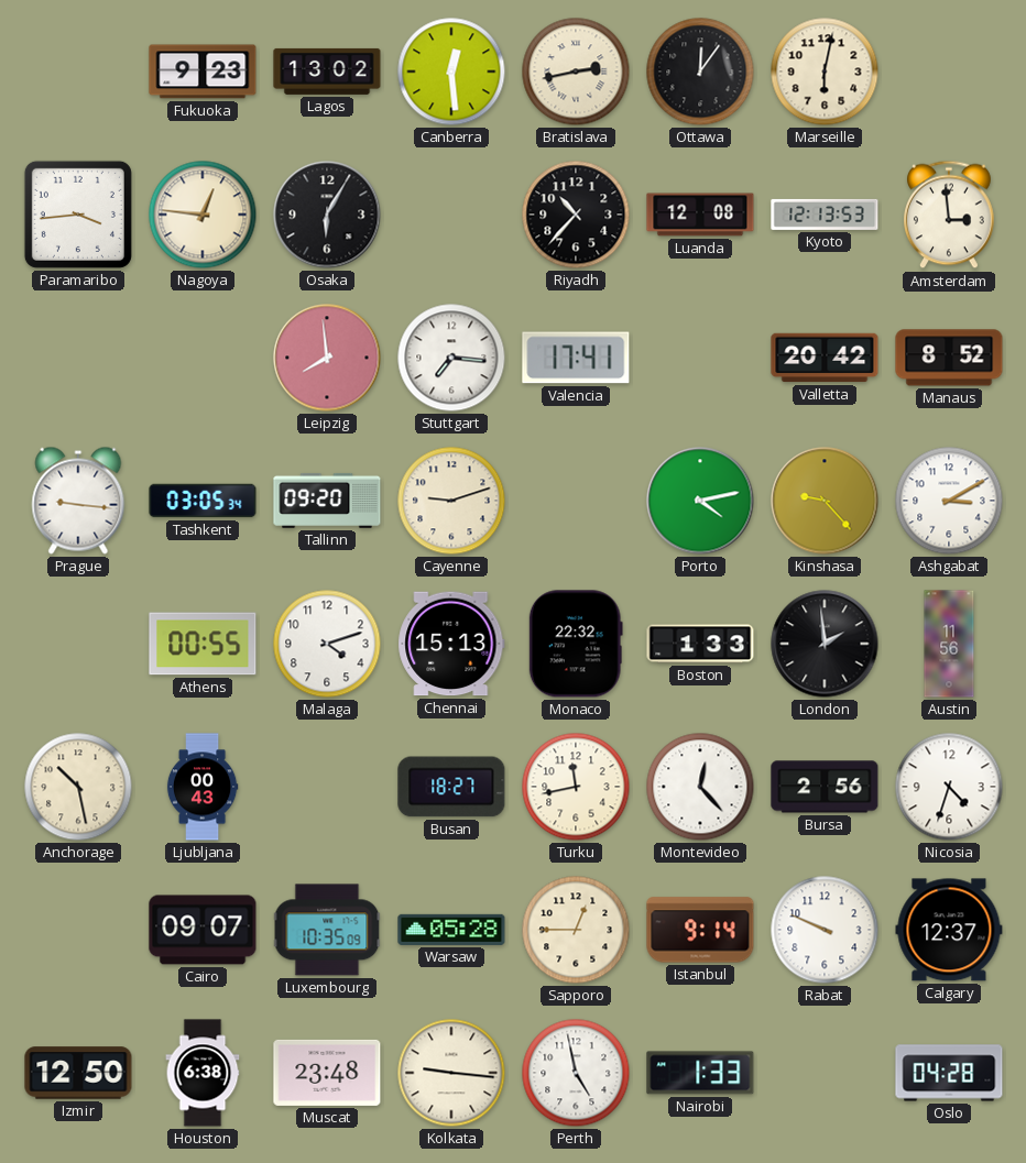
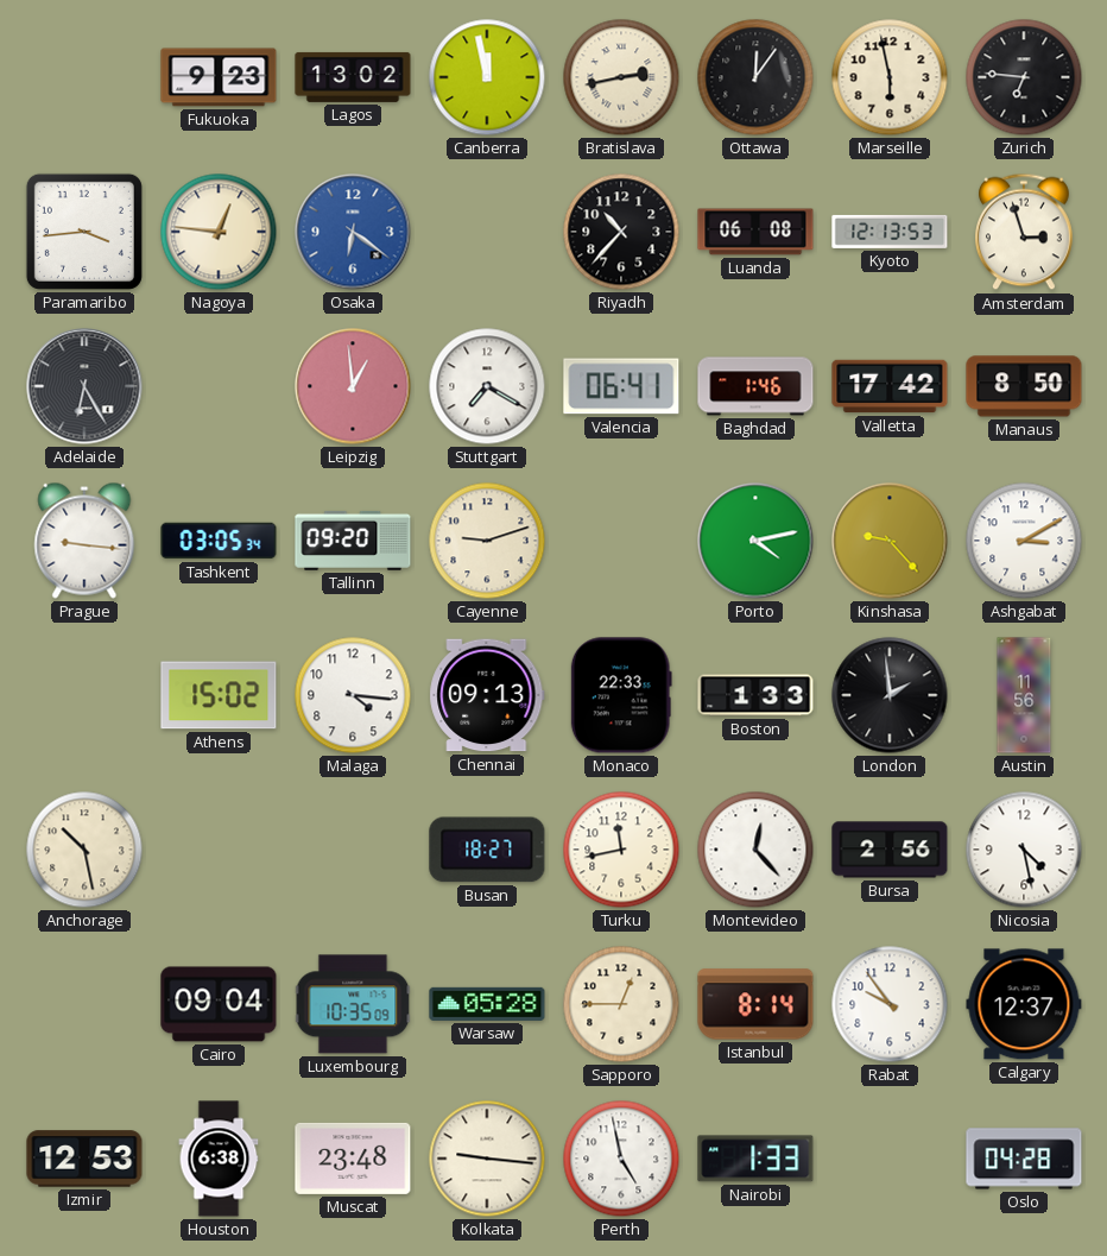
Canberra: 12:29 -> 11:58 (487, 77)
Marseille: 6:02 -> 5:58 (890, 77)
Zurich: none -> 6:46 (1024, 77)
Osaka: 6:05 -> 6:21 (353, 232)
Osaka dial: black -> blue (353, 232)
Luanda: 12:08 -> 06:08 (755, 232)
Amsterdam: 2:59 -> 2:57 (1025, 232)
Adelaide: none -> 6:25 (84, 386)
Leipzig: 7:59 -> 12:59 (353, 386)
Stuttgart: 7:16 -> 7:20 (487, 386)
Valencia: 17:41 -> 06:41 (621, 386)
Baghdad: none -> 1:46 (755, 386)
Valletta: 20:42 -> 17:42 (890, 386)
Manaus: 8:52 -> 8:50 (1024, 386)
Athens: 00:55 -> 15:02 (219, 695)
Malaga: 4:12 -> 4:16 (353, 695)
Chennai: 15:13 -> 09:13 (487, 695)
Monaco: 22:32 -> 22:33 (621, 695)
Ljubljana: 00:43 -> none (203, 787)
Nicosia: 4:33 -> 4:28 (1024, 850)
Cairo: 09:07 -> 09:04 (219, 1004)
Istanbul: 9:14 -> 8:14 (755, 1004)
Rabat: 9:49 -> 9:54 (890, 1004)
Izmir: 12:50 -> 12:53 (84, 1159)
